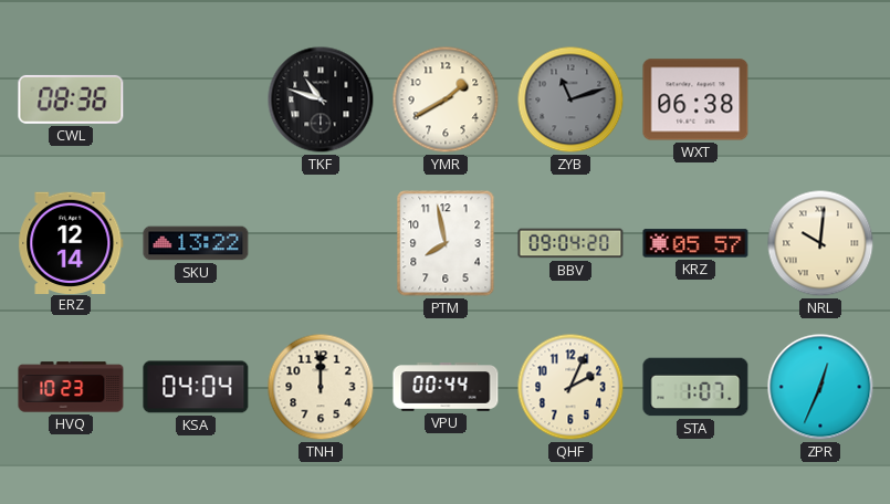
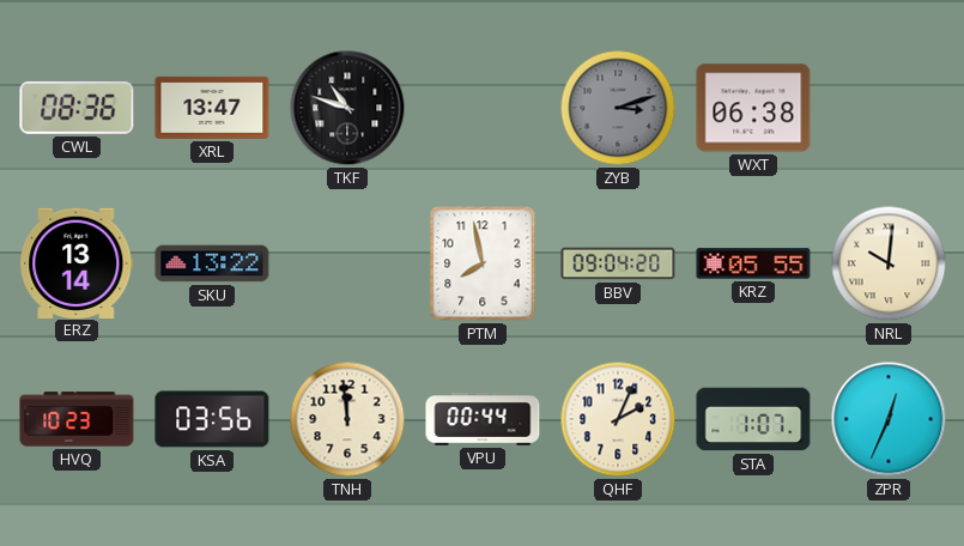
XRL: none -> 13:47 (212, 108)
YMR: 1:40 -> none (446, 99)
ZYB: 11:12 -> 3:12 (618, 108)
ERZ: 12:14 -> 13:14 (77, 262)
KRZ: 05:57 -> 05:55 (753, 263)
KSA: 04:04 -> 03:56 (212, 419)
TNH: 12:00 -> 11:59 (347, 419)
